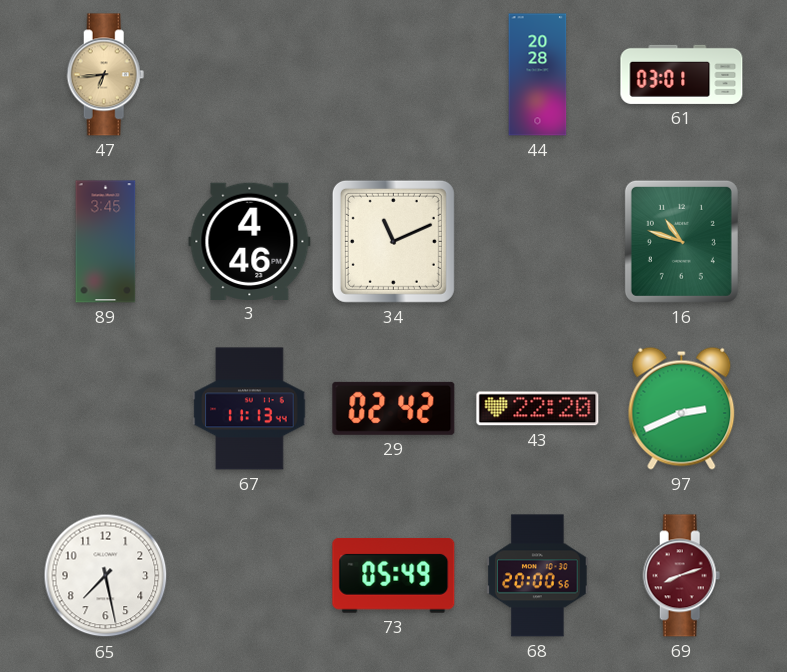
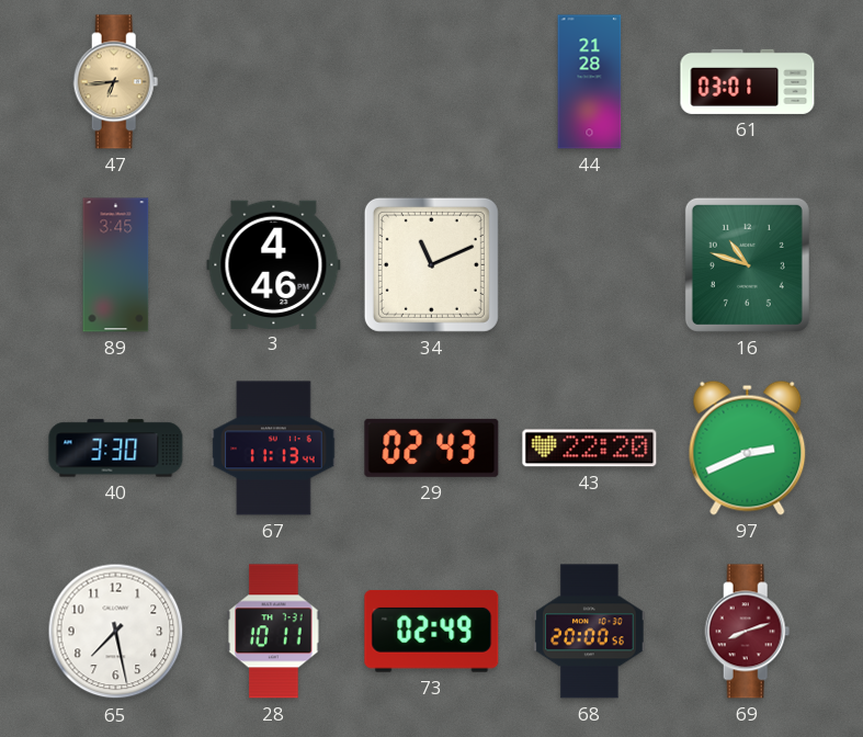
44: 20:28 -> 21:28 (590, 82)
40: none -> 3:30 (116, 449)
29: 02:42 -> 02:43 (432, 447)
28: none -> 10:11 (274, 632)
73: 05:49 -> 02:49 (432, 632)
